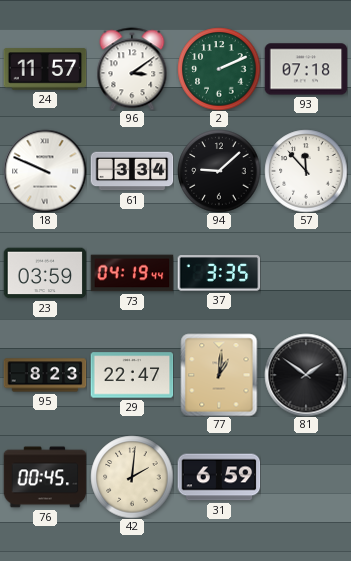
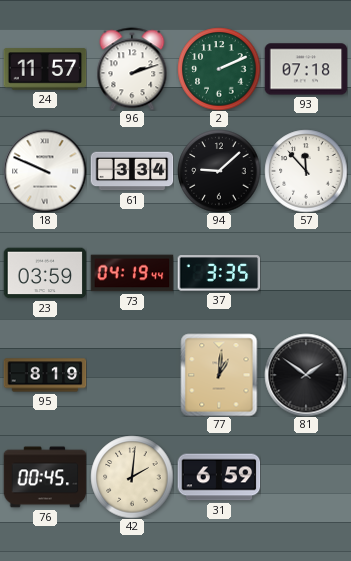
96: 3:09 -> 2:12 (132, 69)
95: 8:23 -> 8:19 (45, 375)
29: 22:47 -> none (132, 375)
